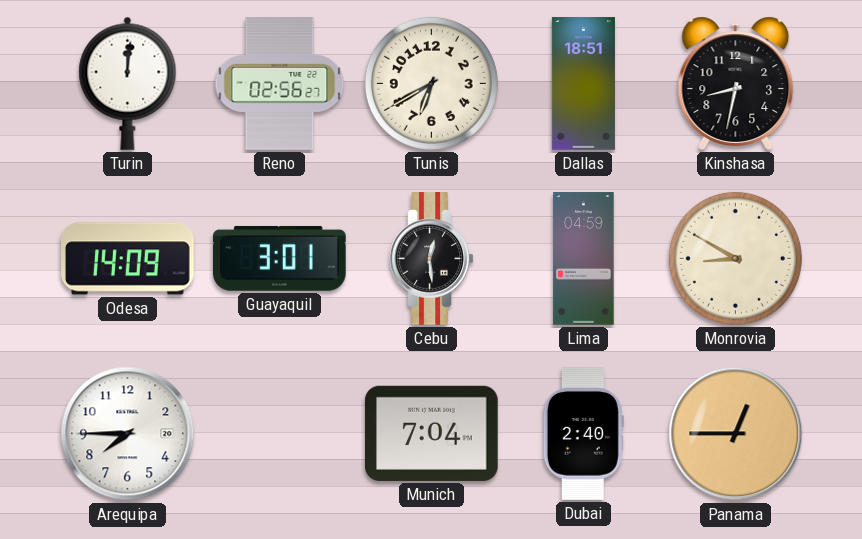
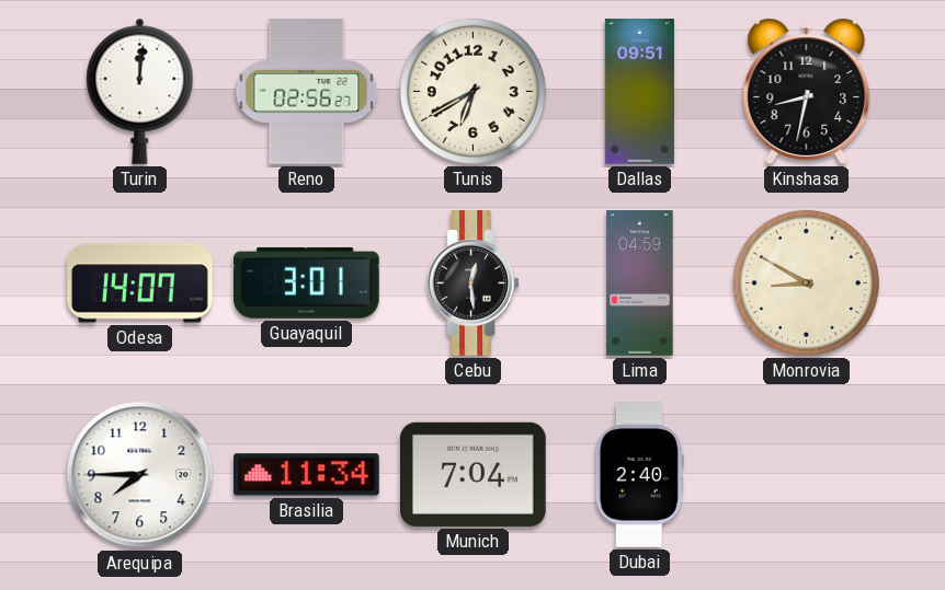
Dallas: 18:51 -> 09:51 (639, 92)
Odesa: 14:09 -> 14:07 (140, 284)
Brasilia: none -> 11:34 (307, 475)
Panama: 12:45 -> none (736, 434)
